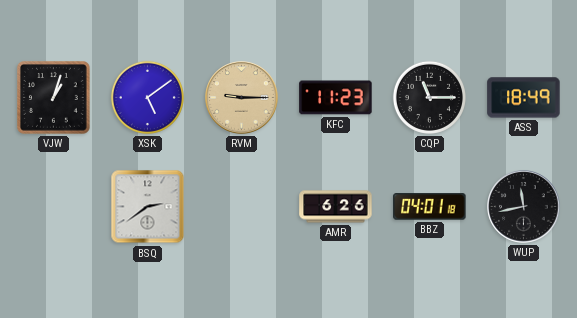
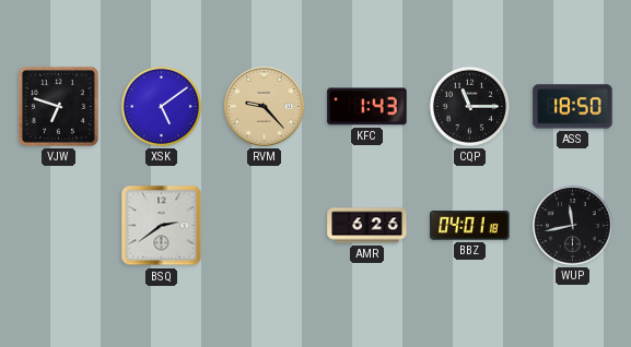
VJW: 1:03 -> 6:48 (59, 107)
RVM: 9:15 -> 9:23 (265, 107)
KFC: 11:23 -> 1:43 (367, 107)
ASS: 18:49 -> 18:50 (573, 107)
